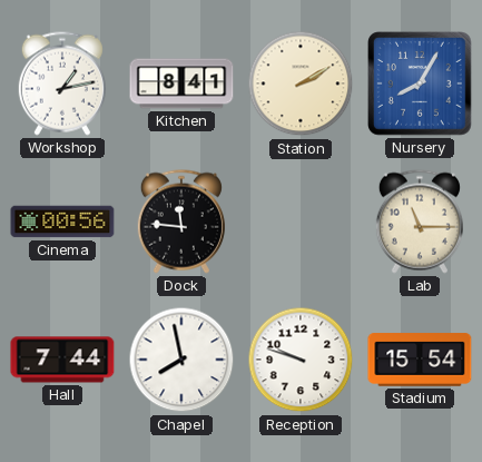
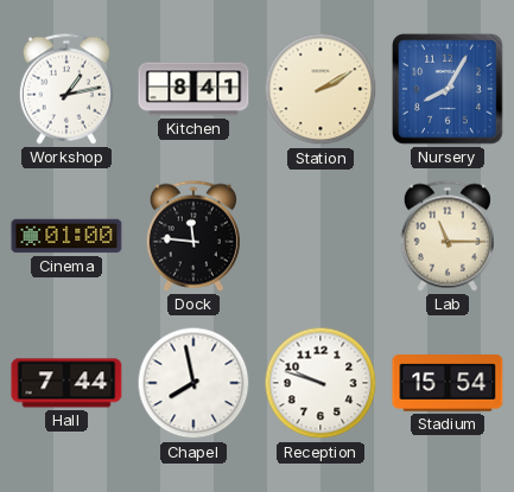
Cinema: 00:56 -> 01:00 (66, 236)
